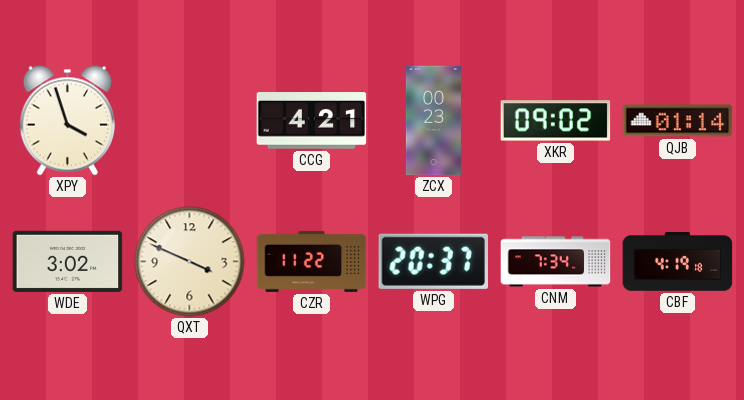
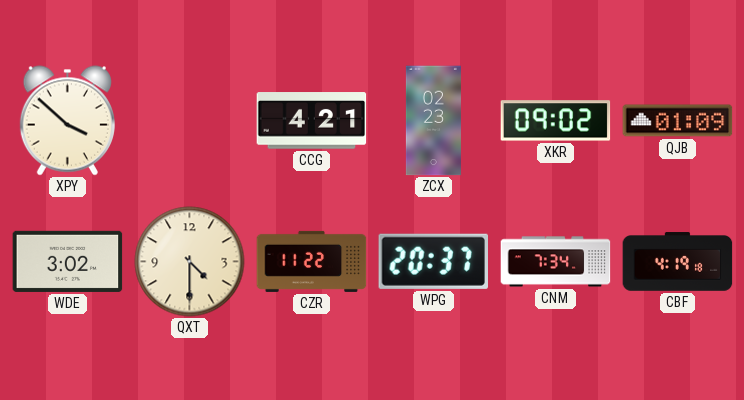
XPY: 3:57 -> 3:52 (67, 121)
ZCX: 00:23 -> 02:23 (433, 121)
QJB: 01:14 -> 01:09 (678, 121)
QXT: 3:49 -> 4:30 (190, 262)
